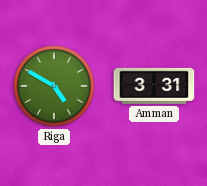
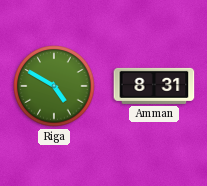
Amman: 3:31 -> 8:31 (154, 86)
